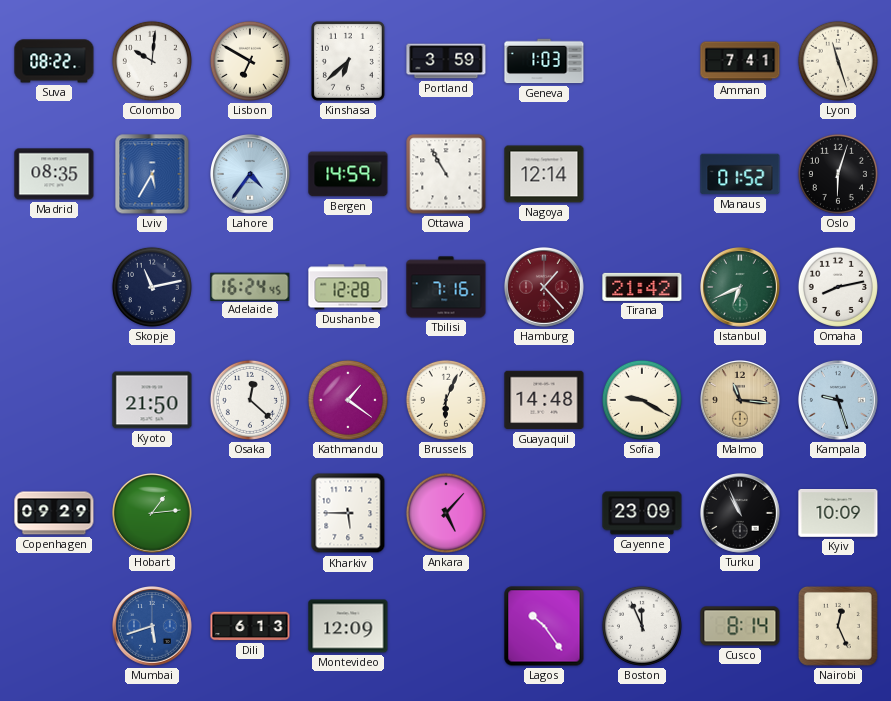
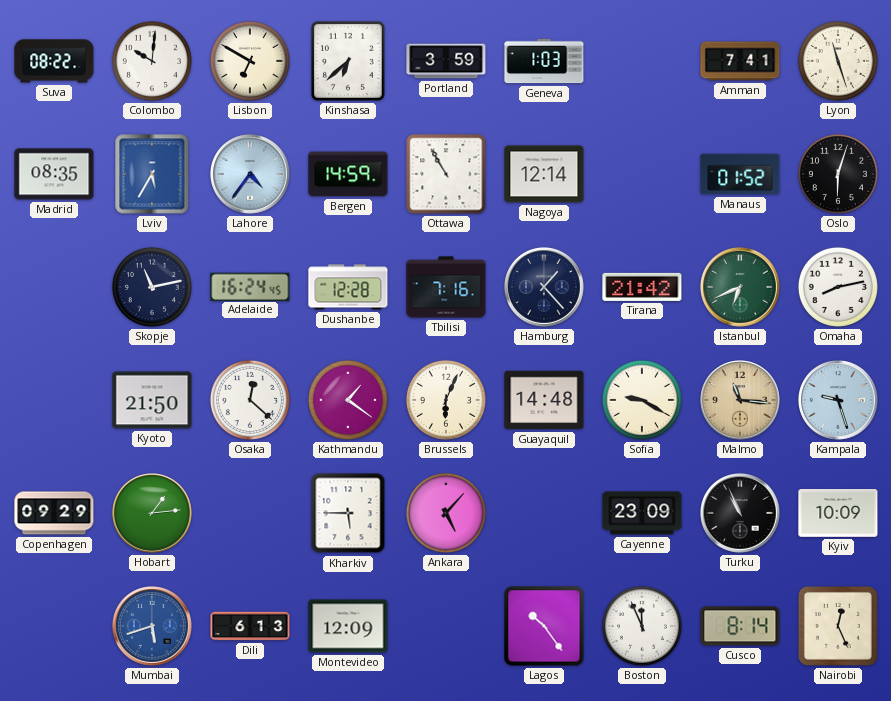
Hamburg dial: burgundy -> navy (545, 288)
